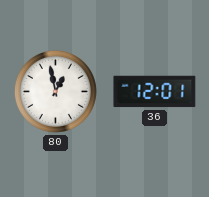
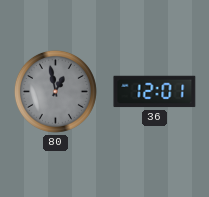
80 dial: white -> grey (55, 91)
